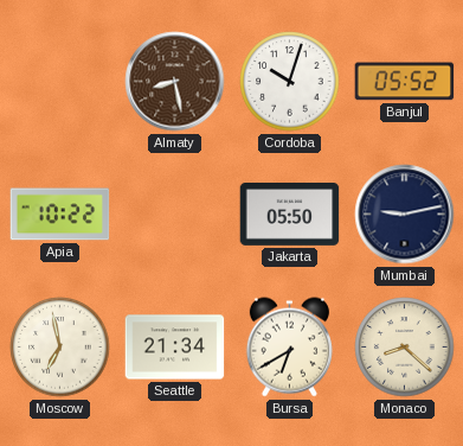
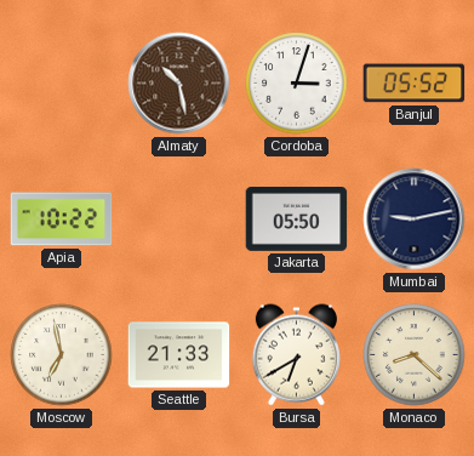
Almaty: 8:28 -> 10:28 (179, 84)
Cordoba: 10:03 -> 3:03 (297, 84)
Seattle: 21:34 -> 21:33 (179, 355)
